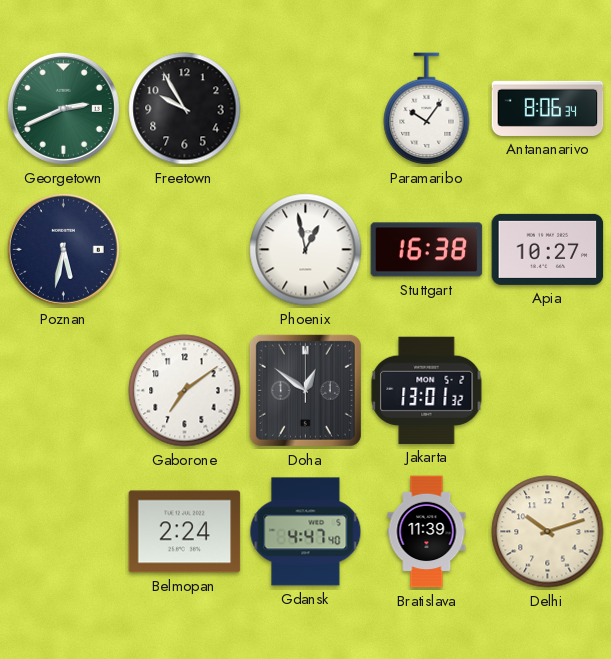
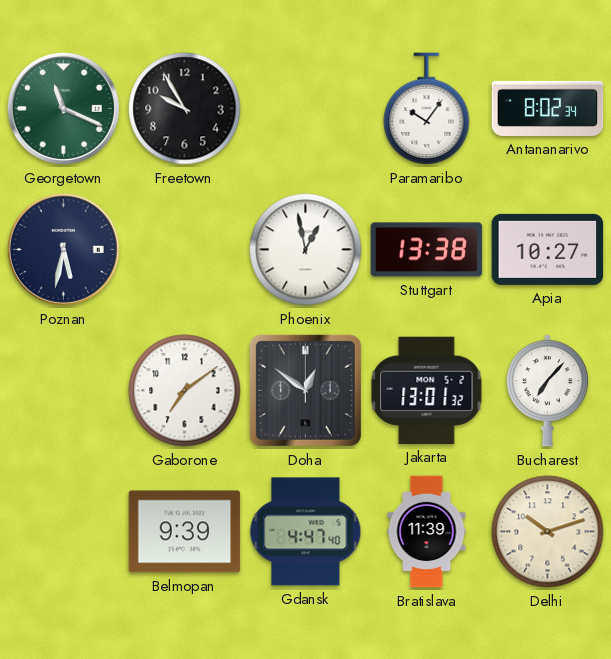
Georgetown: 2:41 -> 11:19 (63, 108)
Antananarivo: 8:06 -> 8:02 (548, 108)
Stuttgart: 16:38 -> 13:38 (427, 250)
Bucharest: none -> 7:07 (547, 391)
Belmopan: 2:24 -> 9:39 (185, 532)
